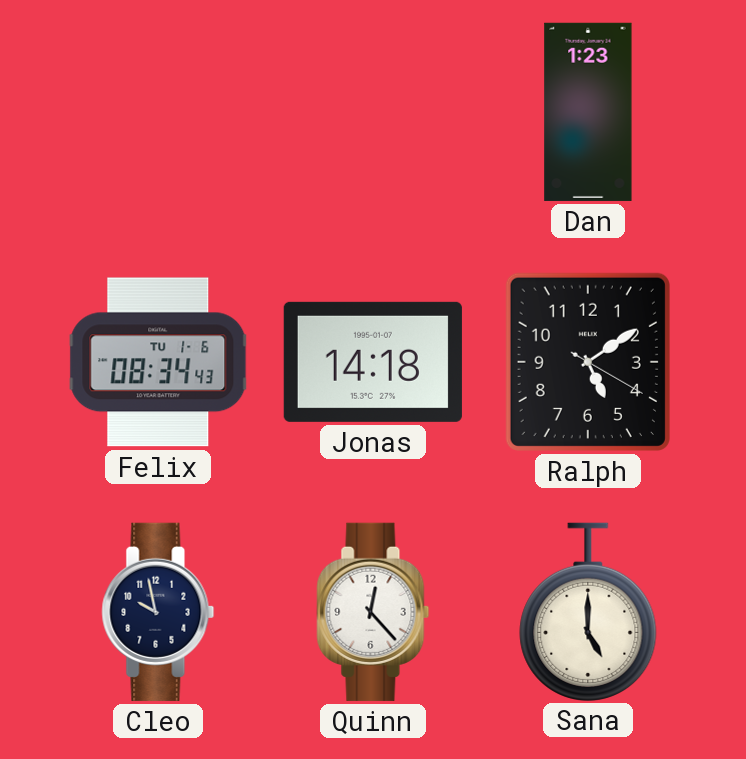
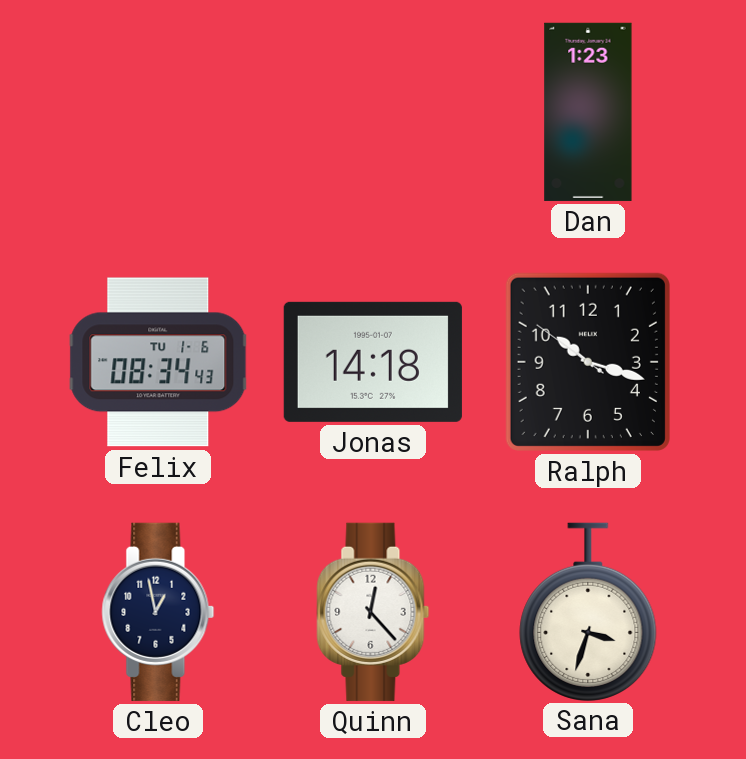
Ralph: 5:09 -> 10:17 (588, 362)
Cleo: 9:58 -> 12:58 (158, 612)
Sana: 5:00 -> 3:33 (588, 611)
